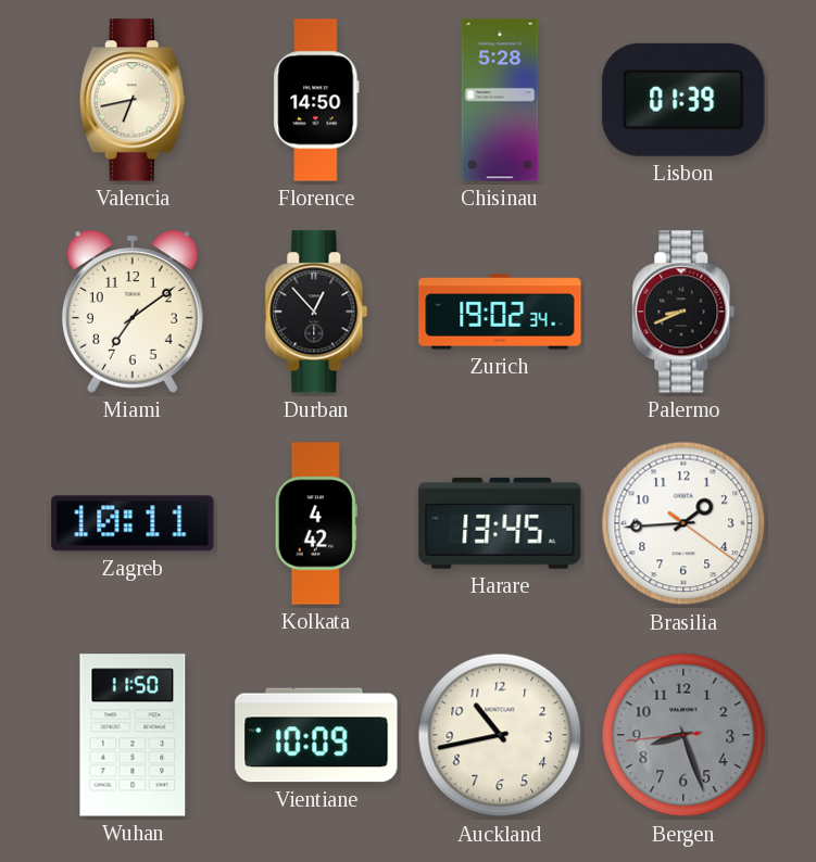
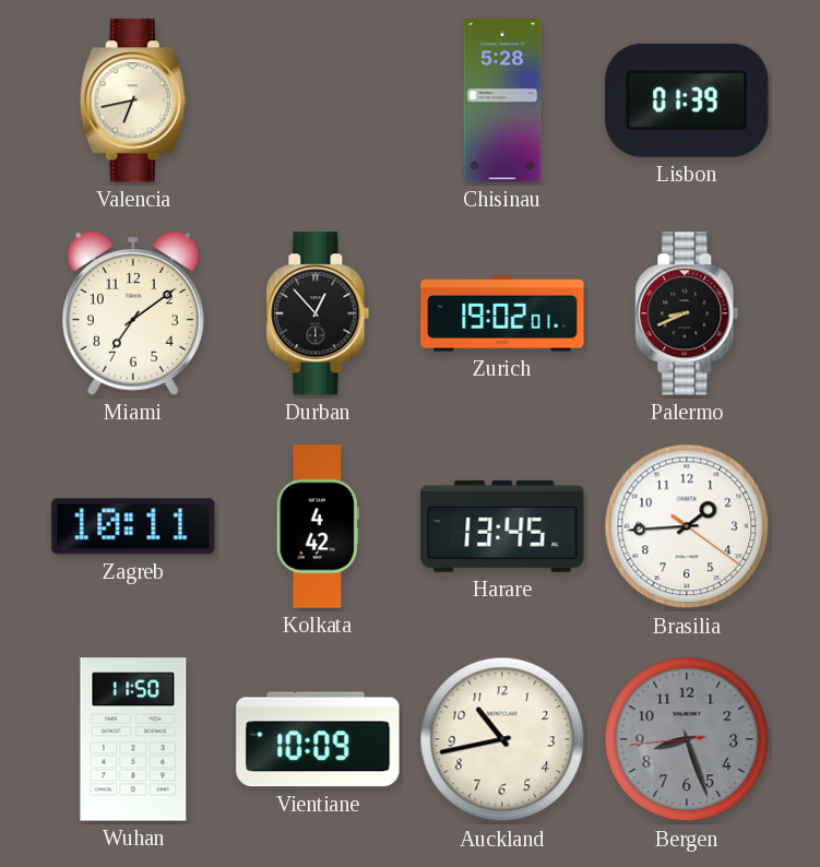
Florence: 14:50 -> none (316, 100)
Zurich: 19:02:34 -> 19:02:01 (502, 313)
